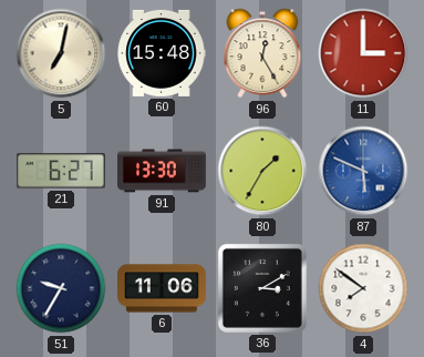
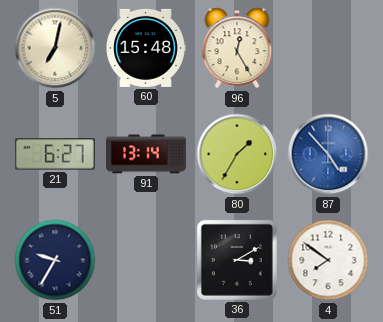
11: 3:00 -> none (363, 53)
91: 13:30 -> 13:14 (147, 154)
87: 5:49 -> 4:53 (328, 154)
6: 11:06 -> none (163, 288)
